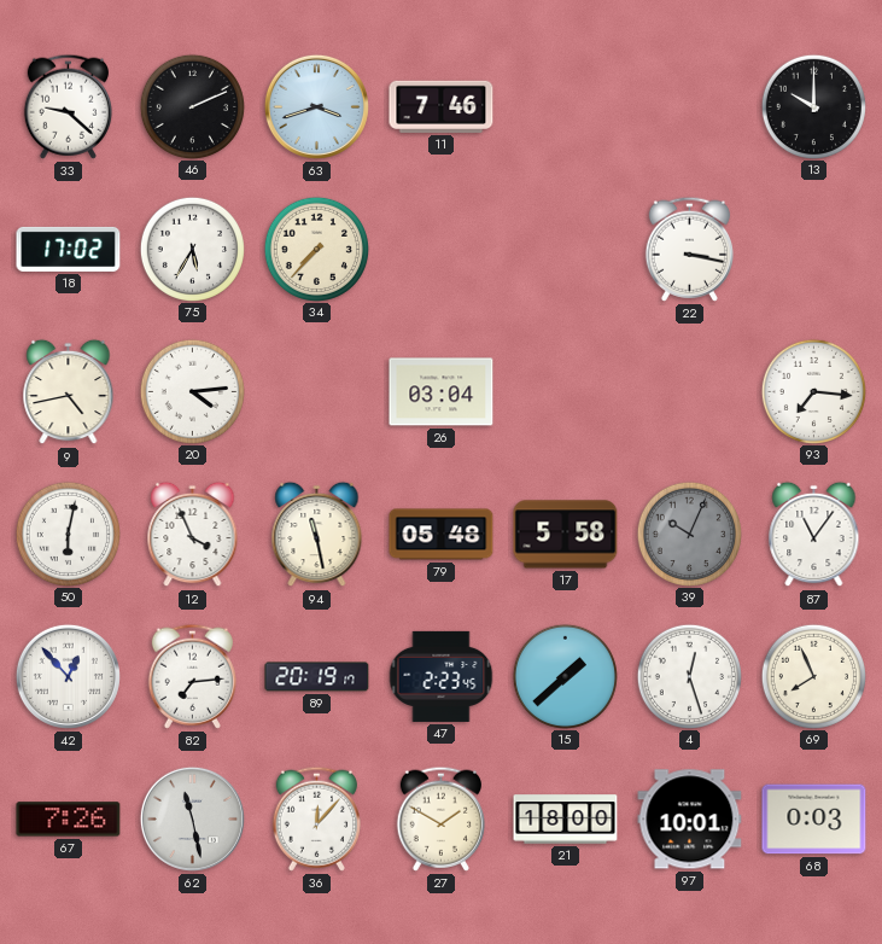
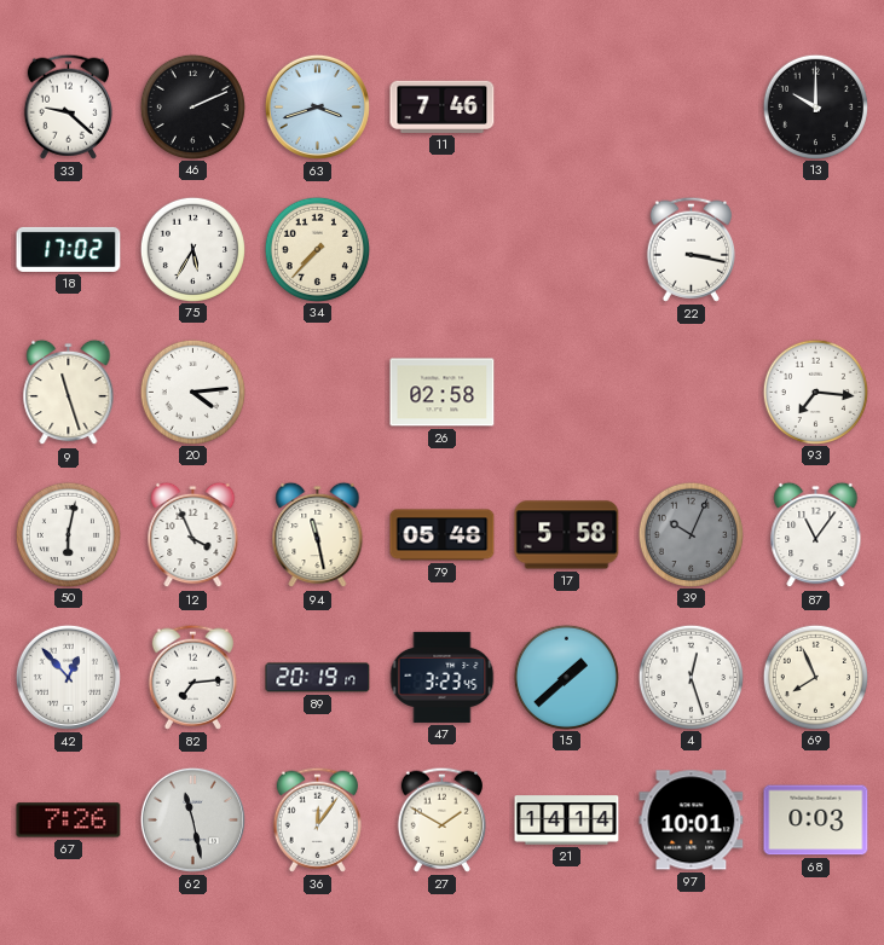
9: 4:43 -> 11:27 (69, 393)
26: 03:04 -> 02:58 (443, 393)
47: 2:23 -> 3:23 (443, 677)
36: 12:07 -> 12:06 (317, 819)
21: 18:00 -> 14:14 (567, 821)
